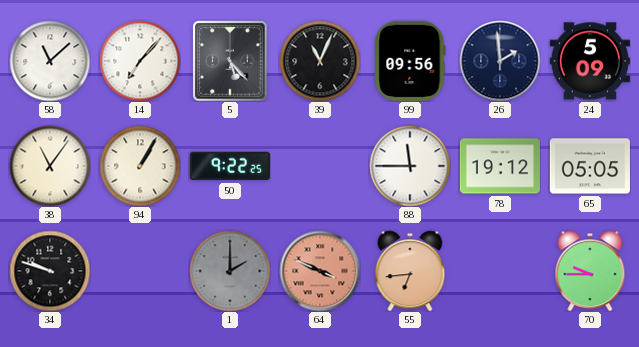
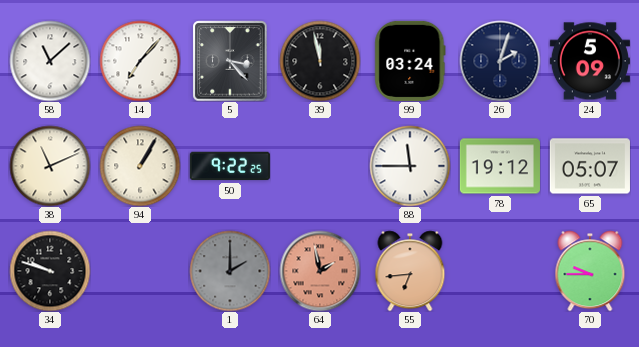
5: 5:23 -> 3:23 (230, 61)
39: 11:04 -> 11:58 (320, 61)
99: 09:56 -> 03:24 (410, 61)
26: 1:59 -> 2:03 (500, 61)
38: 11:06 -> 11:11 (50, 166)
65: 05:05 -> 05:07 (590, 166)
64: 3:49 -> 1:58 (320, 271)
